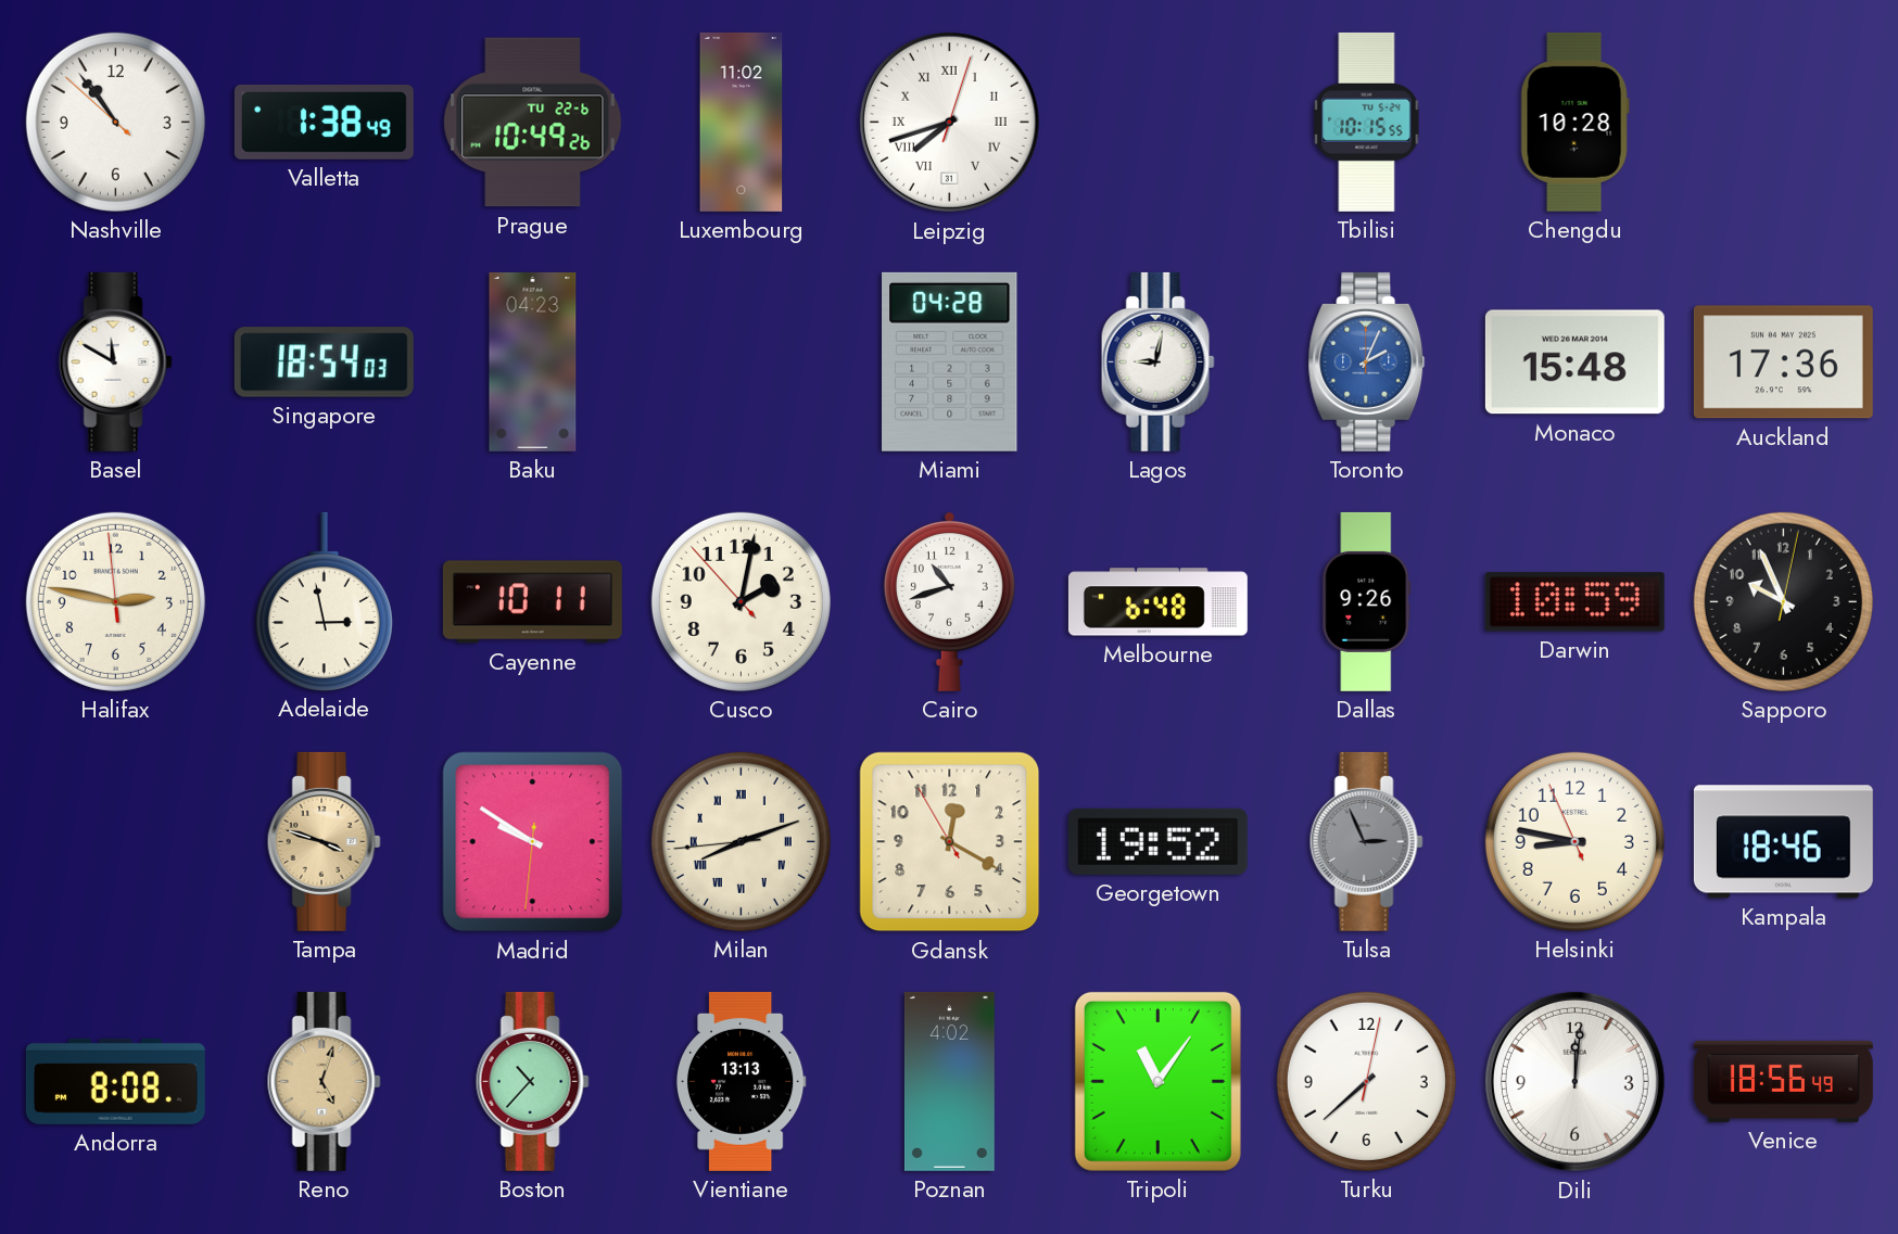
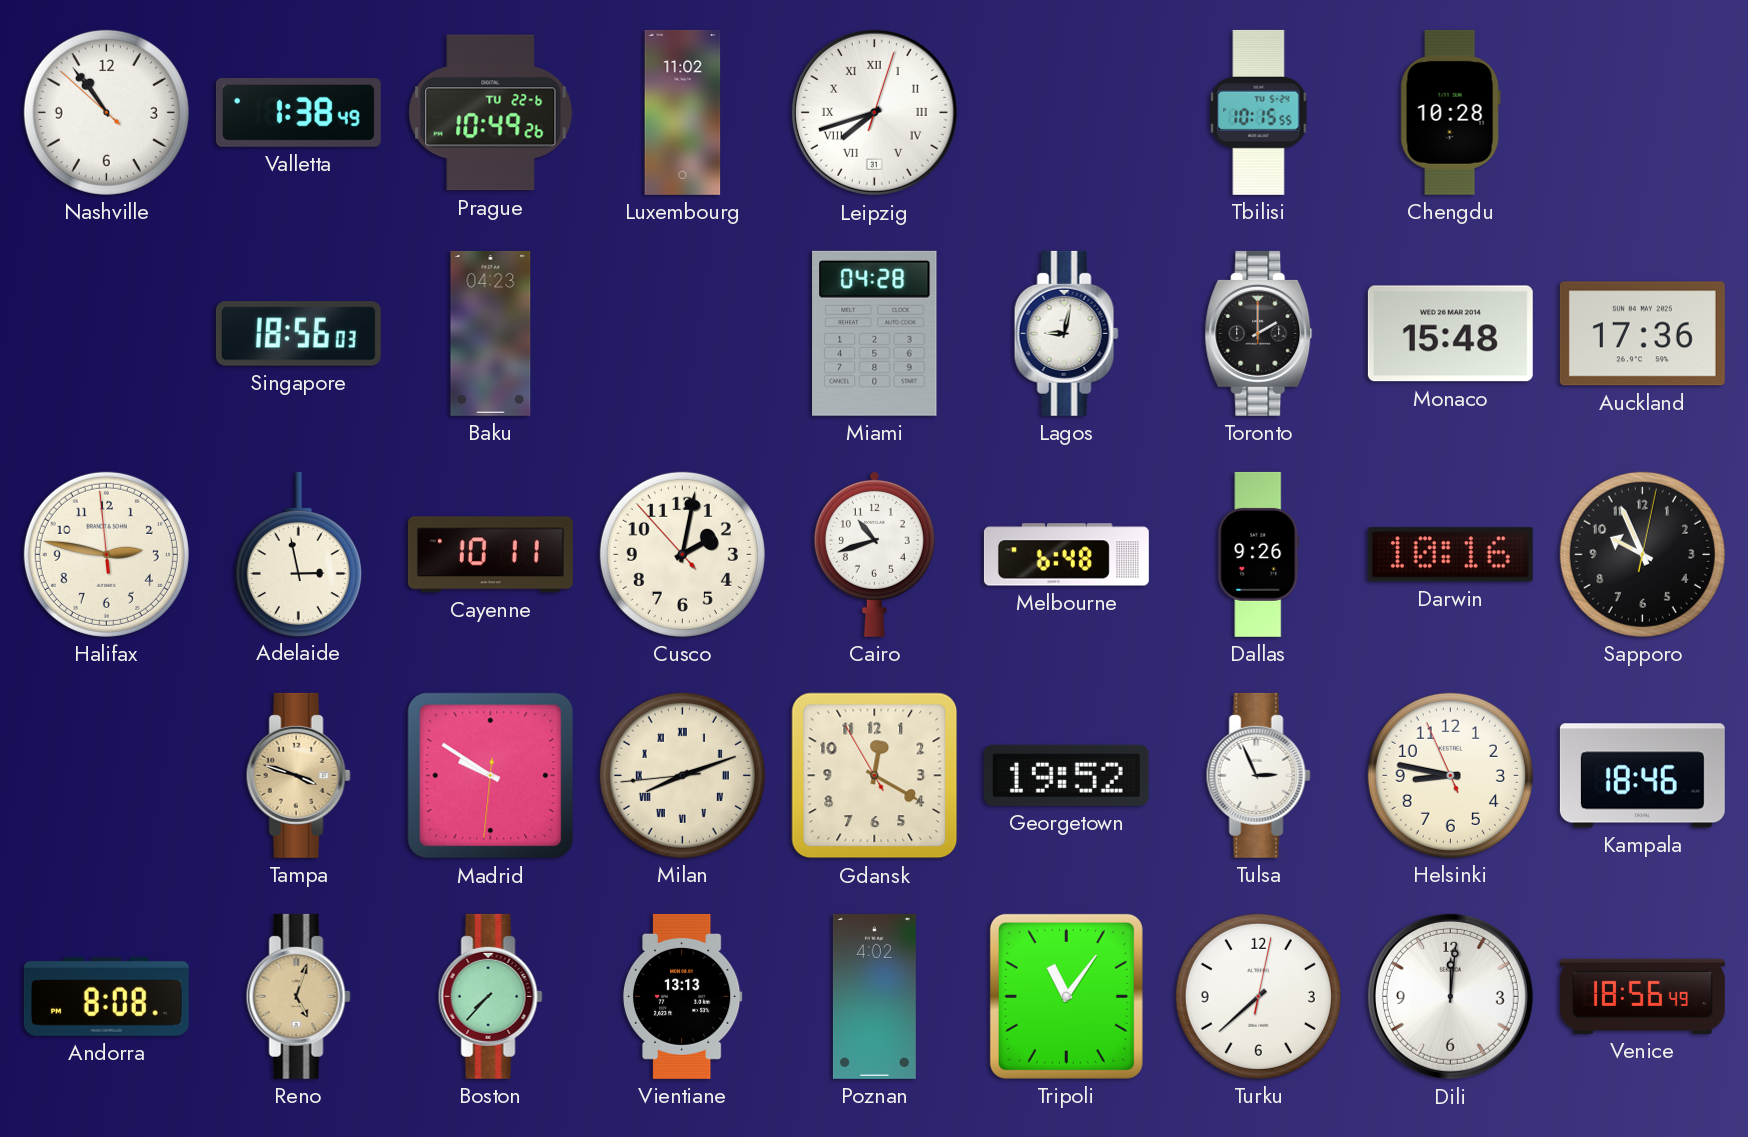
Basel: 11:50 -> none (115, 361)
Singapore: 18:54 -> 18:56 (298, 334)
Toronto: 2:04 -> 2:00 (1259, 333)
Toronto dial: blue -> black (1259, 333)
Darwin: 10:59 -> 10:16 (1450, 555)
Tulsa dial: grey -> white (1258, 775)
Boston: 10:37 -> 7:37 (490, 996)
